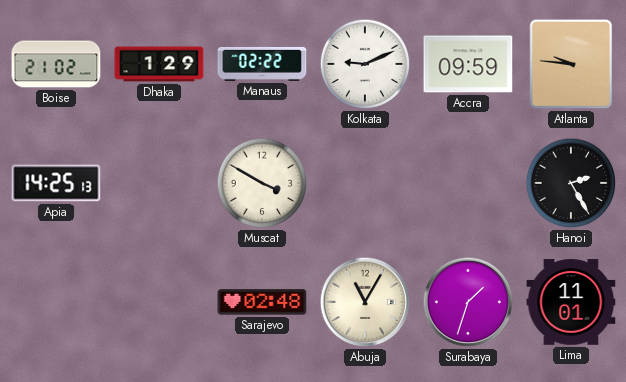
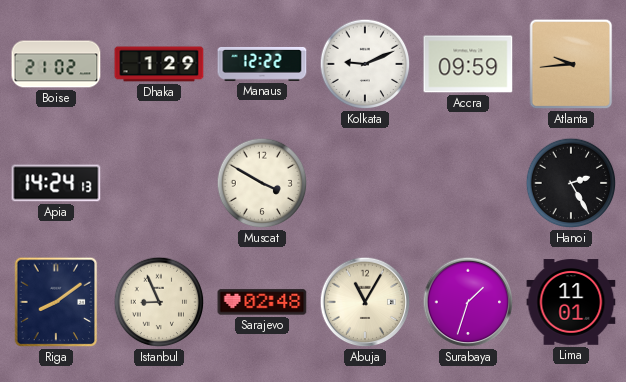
Manaus: 02:22 -> 12:22 (262, 64)
Atlanta: 9:46 -> 9:44 (571, 64)
Apia: 14:25 -> 14:24 (56, 183)
Riga: none -> 8:09 (56, 302)
Istanbul: none -> 8:56 (159, 302)
